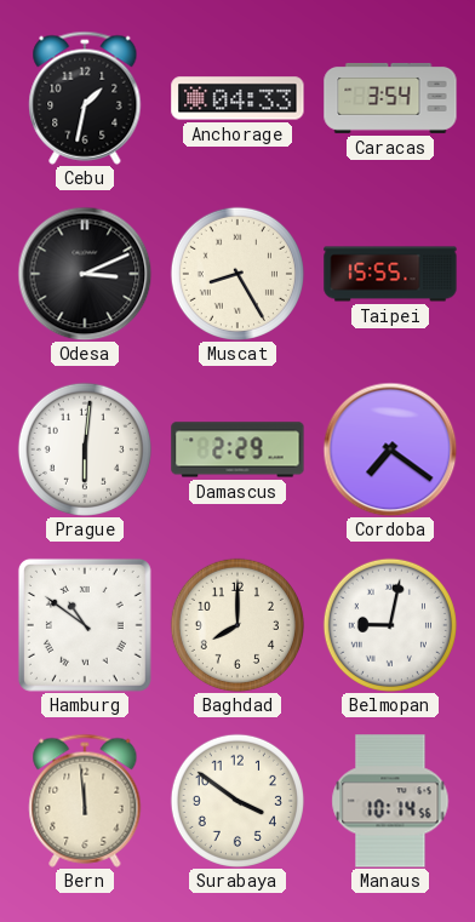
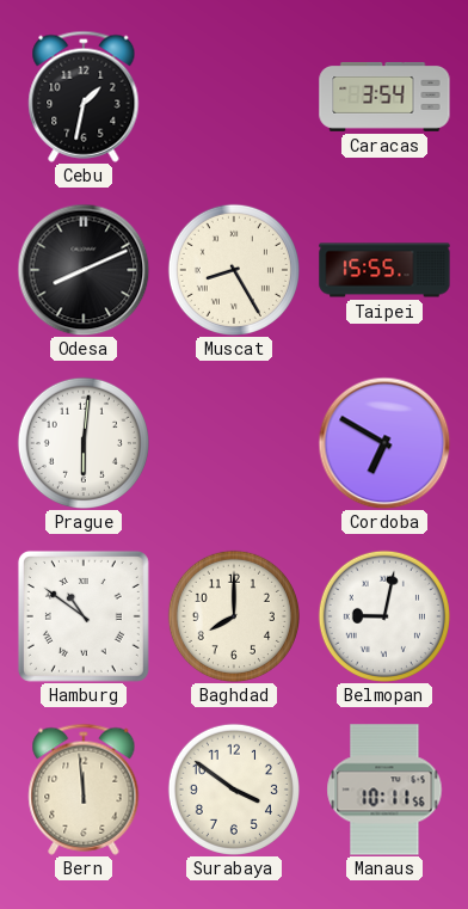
Anchorage: 04:33 -> none (237, 98)
Odesa: 3:11 -> 8:11 (84, 270)
Damascus: 2:29 -> none (237, 449)
Cordoba: 7:21 -> 6:50 (384, 443)
Manaus: 10:14 -> 10:11 (384, 790)
